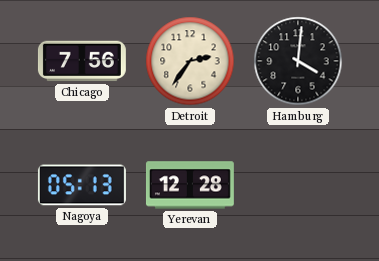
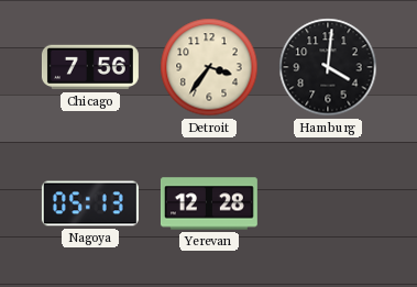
Detroit: 2:36 -> 3:36 (209, 67)
